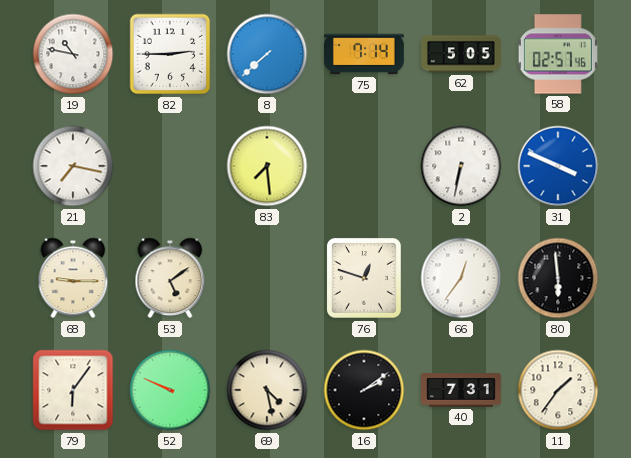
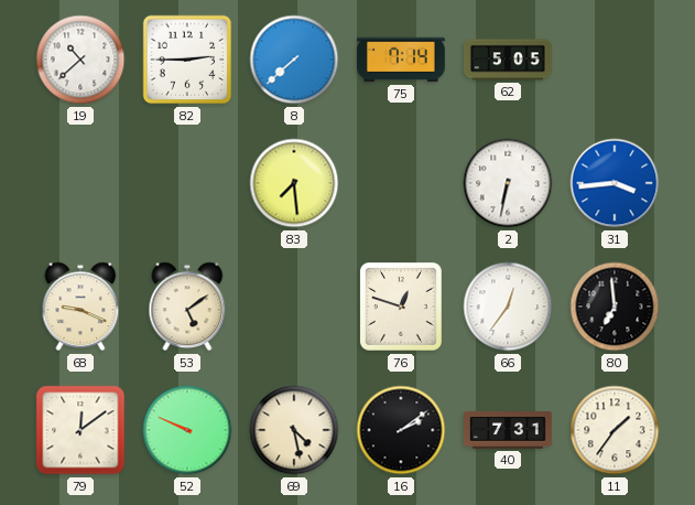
19: 10:47 -> 10:38 (80, 60)
58: 02:57 -> none (558, 54)
21: 7:17 -> none (73, 166)
31: 3:49 -> 3:44 (615, 183)
68: 9:15 -> 9:19 (80, 307)
80: 5:59 -> 6:59 (615, 307)
79: 6:06 -> 12:09 (80, 430)
